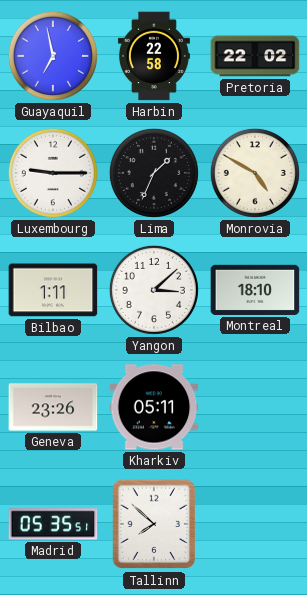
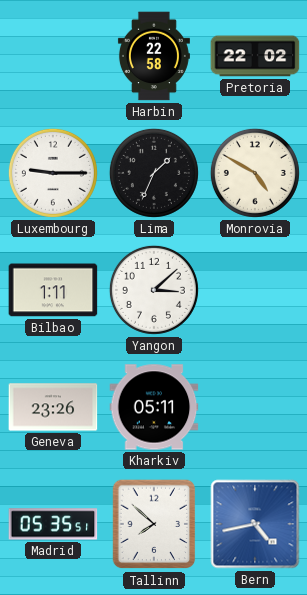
Guayaquil: 6:58 -> none (53, 56)
Montreal: 18:10 -> none (255, 290)
Bern: none -> 4:43 (255, 524)
